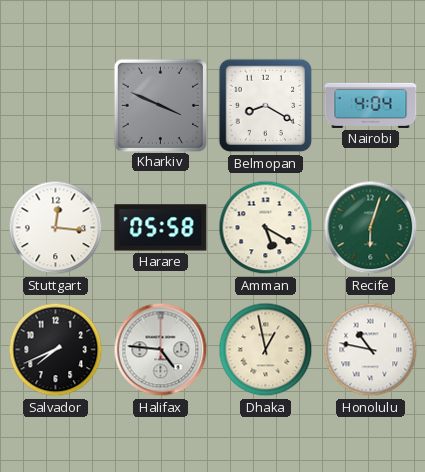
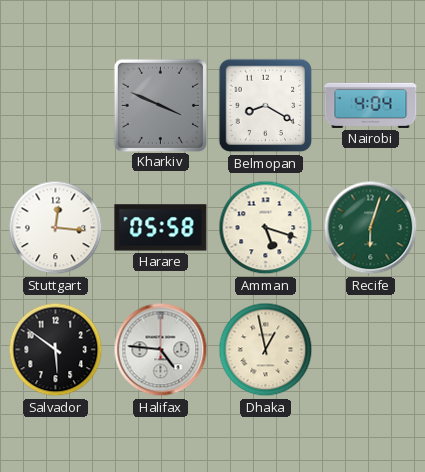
Amman: 5:20 -> 5:18 (266, 228)
Salvador: 7:41 -> 5:51 (56, 350)
Honolulu: 10:47 -> none (371, 350)
